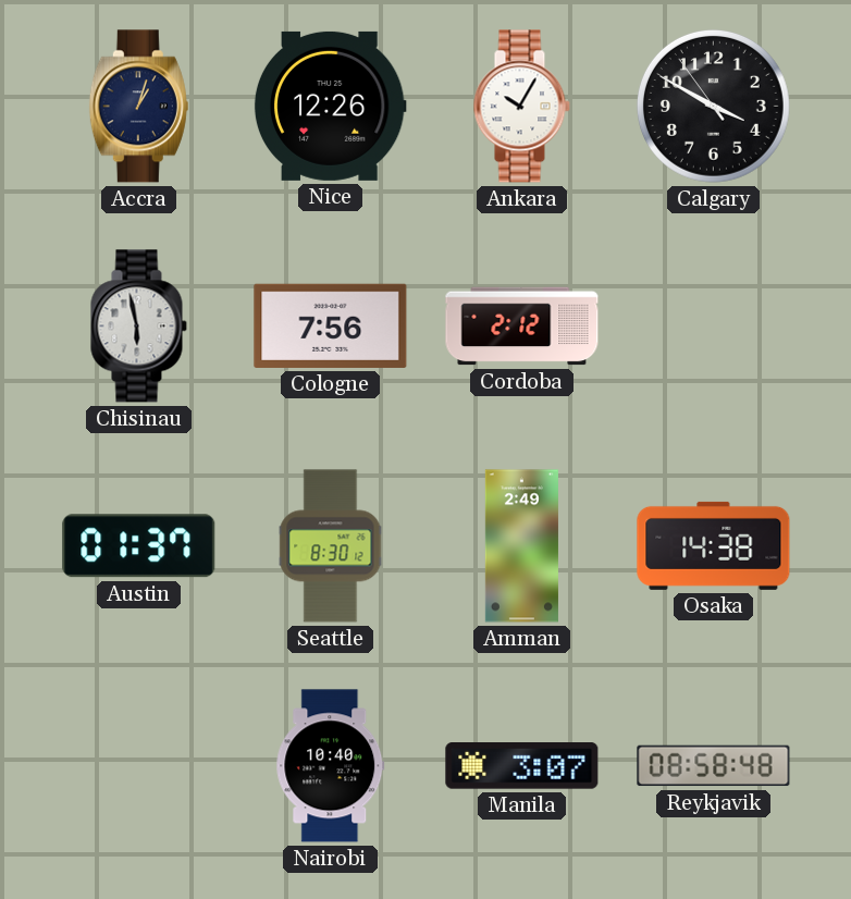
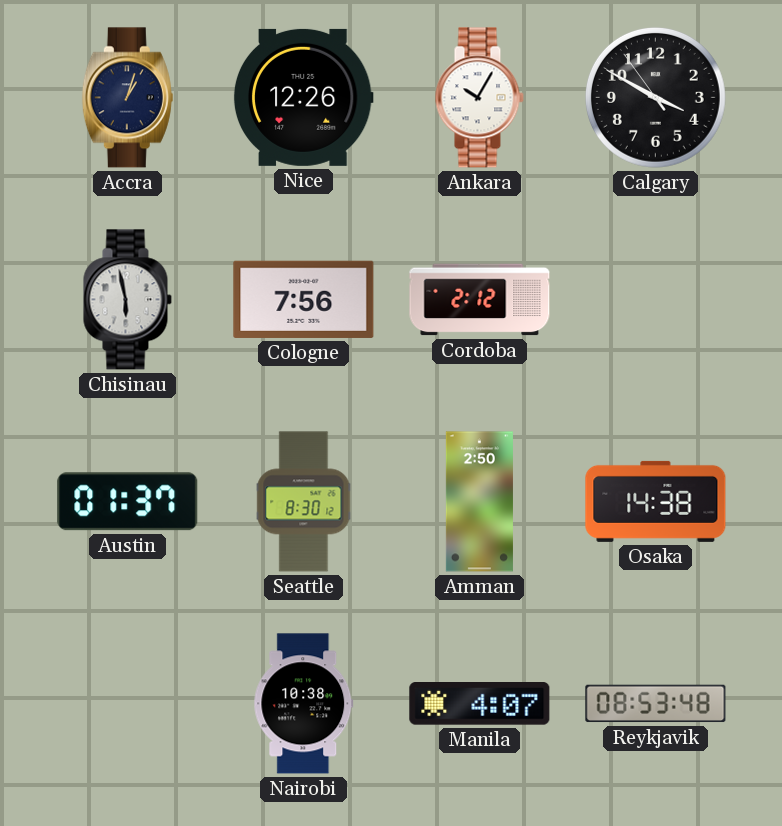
Amman: 2:49 -> 2:50 (479, 502)
Nairobi: 10:40 -> 10:38 (304, 704)
Manila: 3:07 -> 4:07 (480, 704)
Reykjavik: 08:58 -> 08:53 (656, 704)
